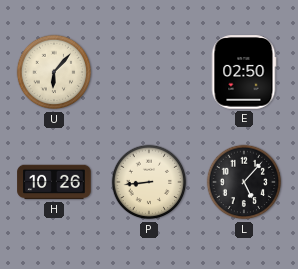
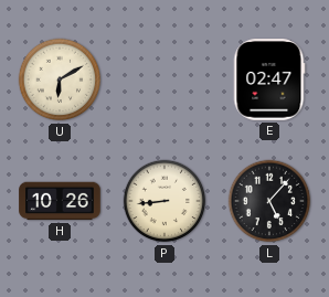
U: 6:07 -> 6:10 (60, 79)
E: 02:50 -> 02:47 (269, 79)
